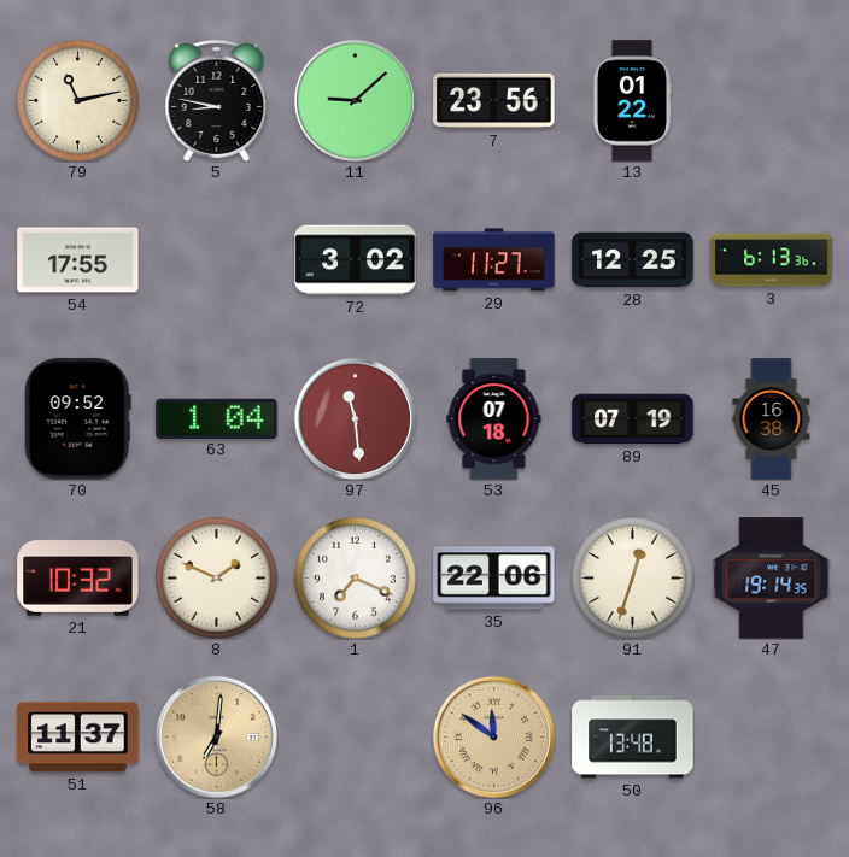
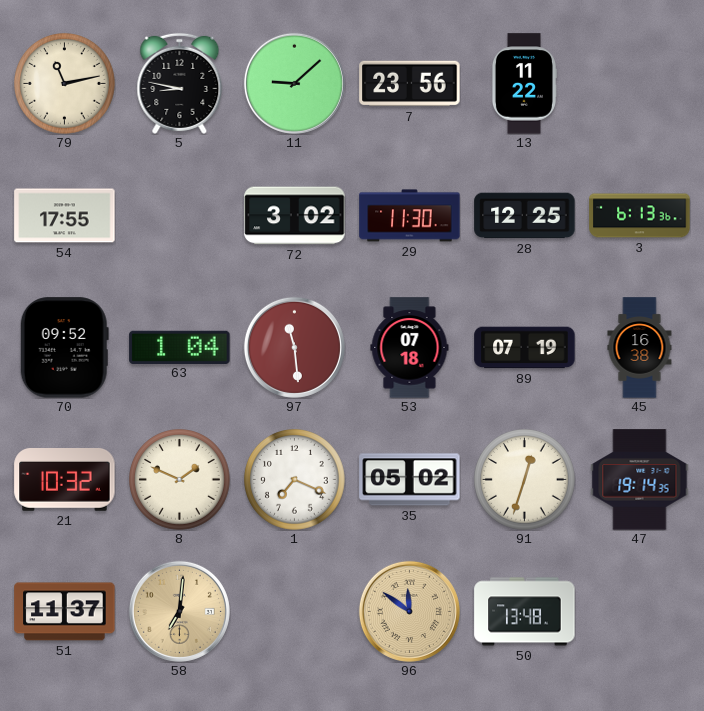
13: 01:22 -> 11:22 (523, 84)
29: 11:27 -> 11:30 (410, 216)
35: 22:06 -> 05:02 (410, 480)
